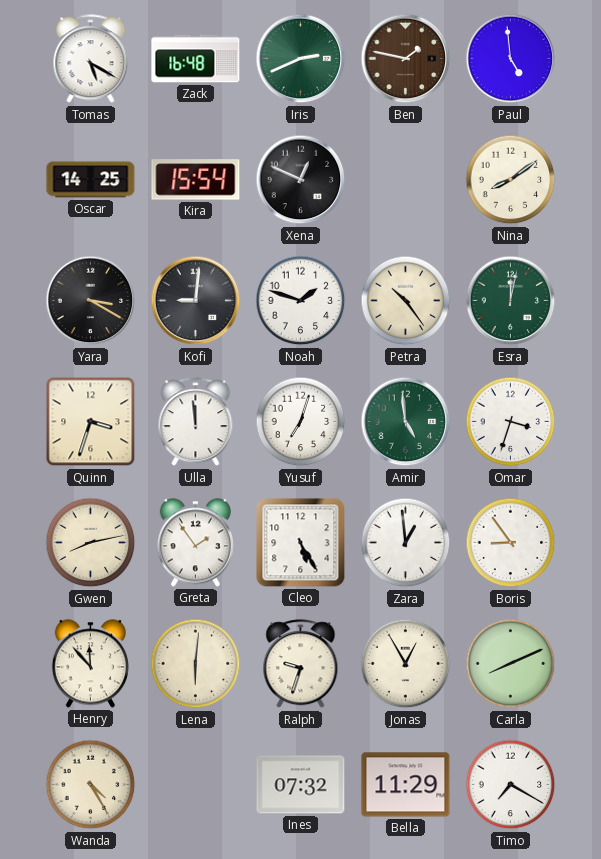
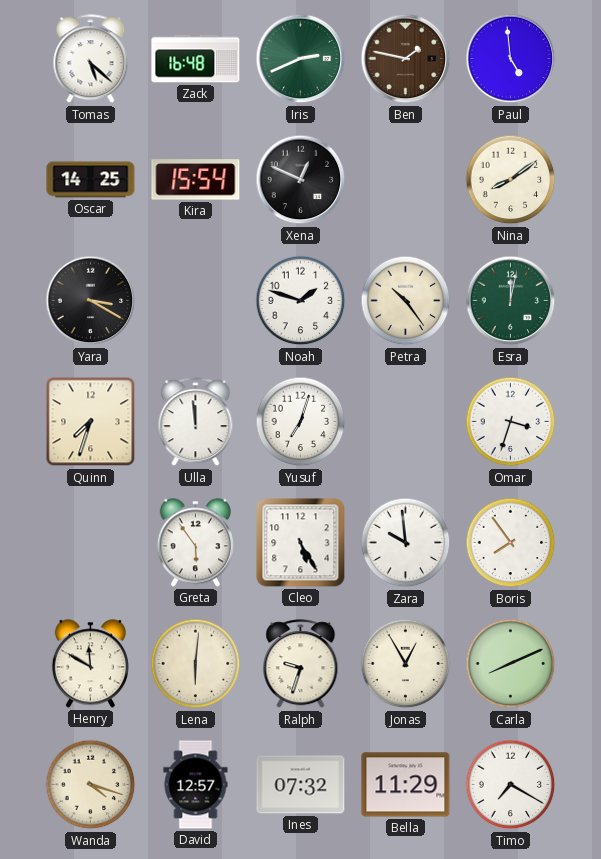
Tomas: 5:20 -> 5:22 (91, 59)
Kofi: 9:01 -> none (196, 301)
Quinn: 3:33 -> 7:33 (91, 422)
Amir: 4:59 -> none (406, 422)
Gwen: 8:13 -> none (91, 543)
Greta: 1:54 -> 5:54 (195, 543)
Zara: 12:59 -> 9:59 (406, 543)
Boris: 8:54 -> 7:54 (511, 543)
Henry: 11:53 -> 11:50 (90, 664)
Wanda: 4:25 -> 4:18 (91, 785)
David: none -> 12:57 (196, 785)
